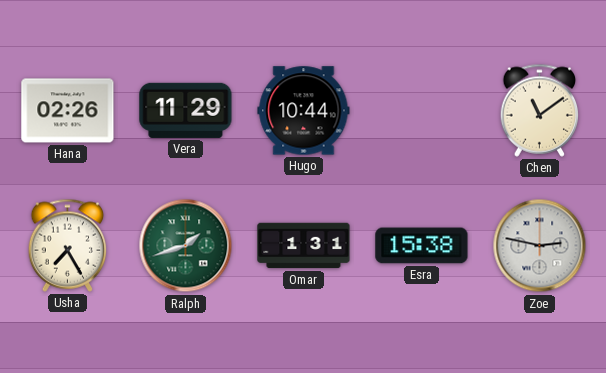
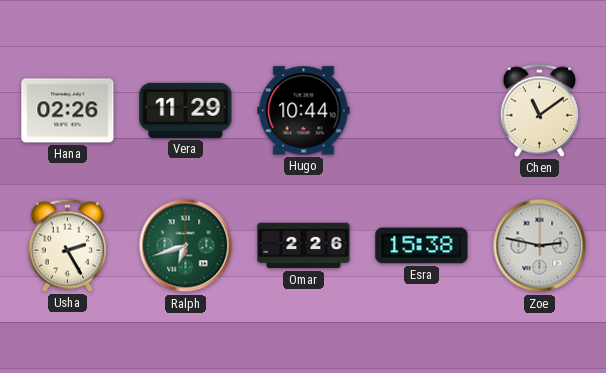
Usha: 7:25 -> 2:25 (68, 245)
Ralph: 1:42 -> 6:42 (186, 246)
Omar: 1:31 -> 2:26 (304, 246)
